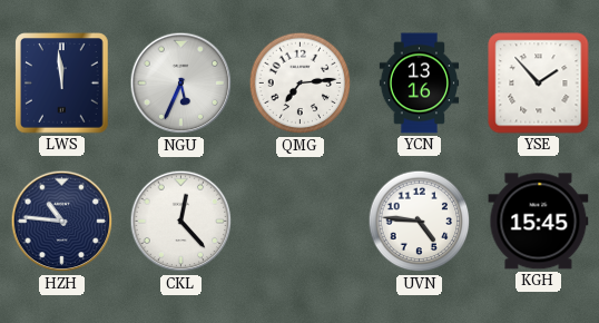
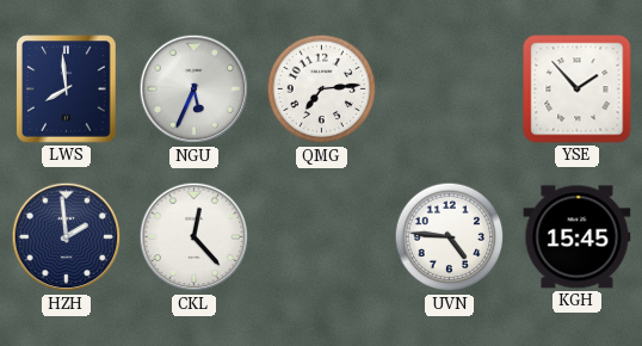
LWS: 11:59 -> 7:59 (67, 89)
YCN: 13:16 -> none (420, 84)
HZH: 10:46 -> 1:59 (67, 237)
